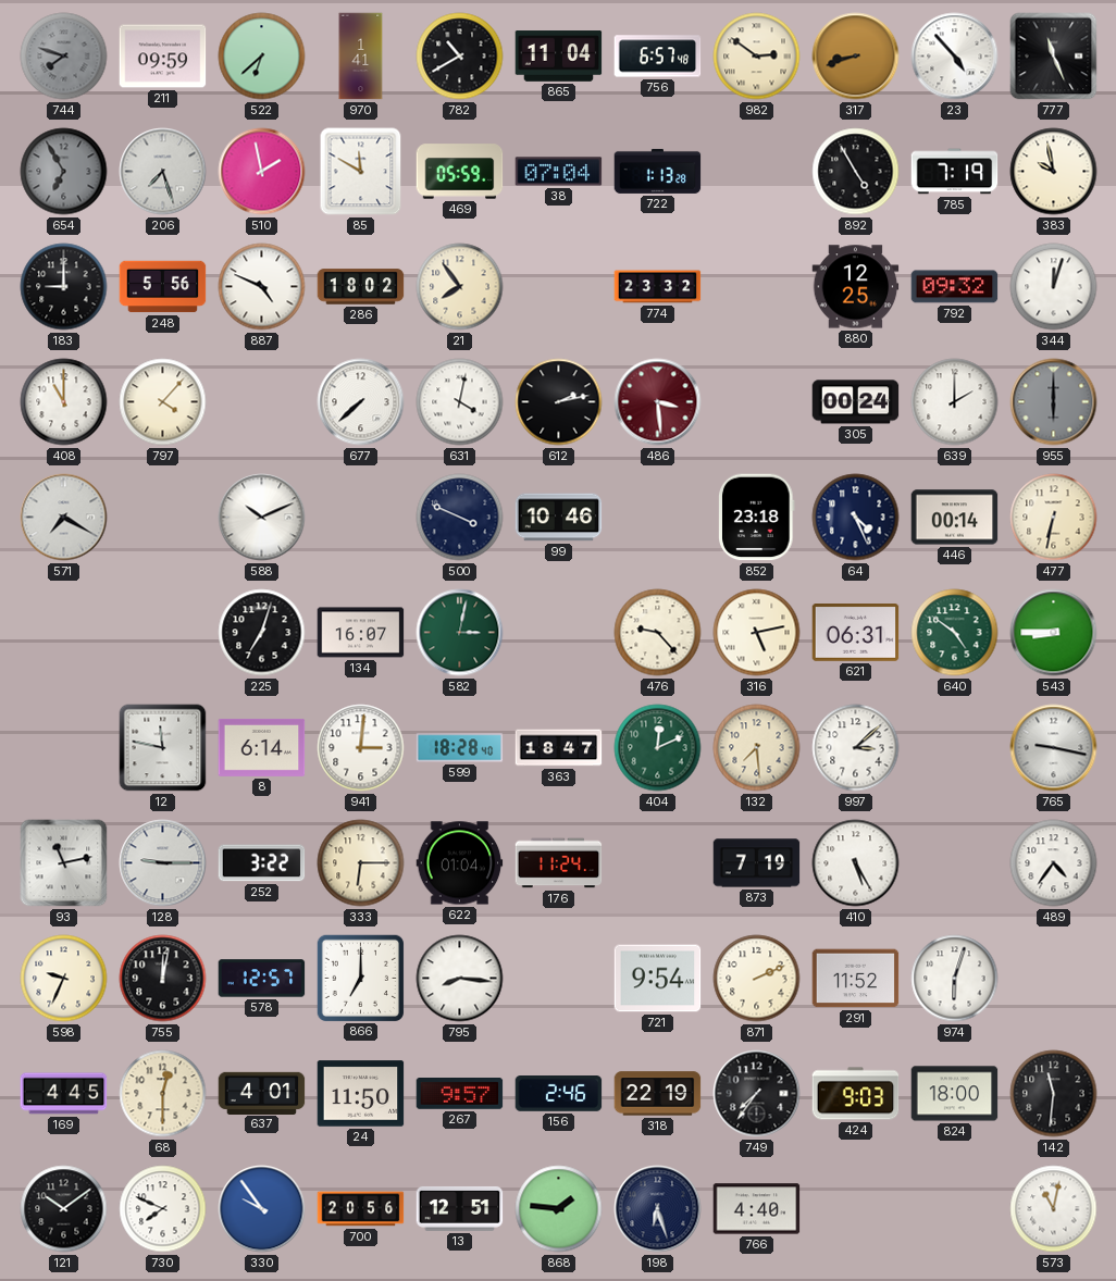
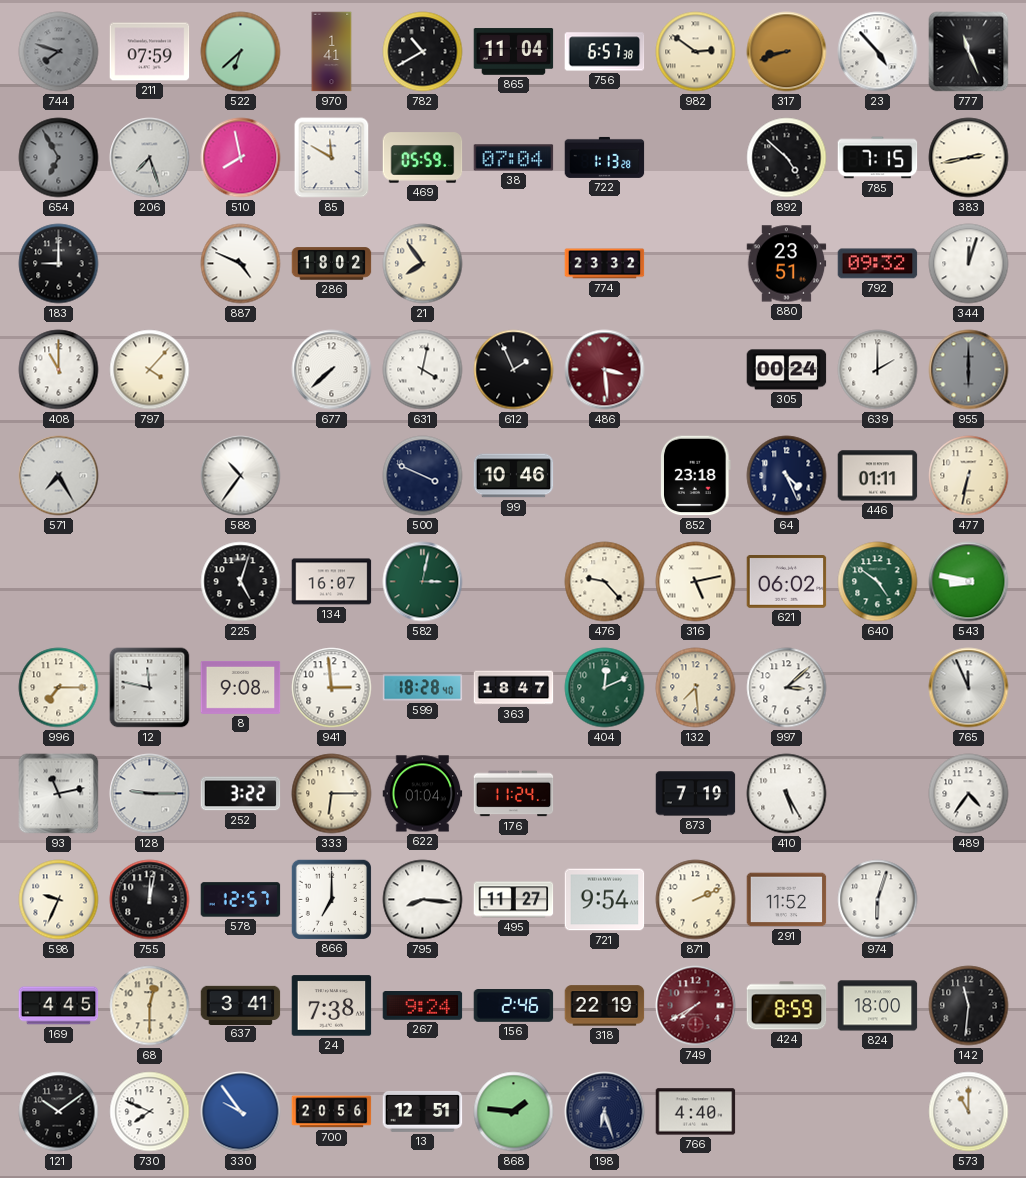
211: 09:59 -> 07:59 (150, 52)
756: 6:57:48 -> 6:57:38 (605, 52)
510: 1:58 -> 7:58 (241, 158)
892: 4:55 -> 4:52 (787, 158)
785: 7:19 -> 7:15 (878, 158)
383: 9:58 -> 2:43 (969, 158)
248: 5:56 -> none (163, 287)
880: 12:25 -> 23:51 (787, 264)
612: 2:13 -> 1:56 (514, 370)
571: 7:20 -> 7:25 (59, 476)
588: 10:11 -> 10:36 (241, 476)
446: 00:14 -> 01:11 (878, 476)
225: 7:03 -> 5:03 (241, 582)
621: 06:31 -> 06:02 (787, 582)
543: 8:45 -> 8:47 (969, 582)
996: none -> 7:15 (59, 688)
8: 6:14 -> 9:08 (241, 687)
941: 3:01 -> 2:59 (332, 688)
765: 9:17 -> 11:56 (969, 688)
495: none -> 11:27 (514, 900)
637: 4:01 -> 3:41 (241, 1005)
24: 11:50 -> 7:38 (332, 1006)
267: 9:57 -> 9:24 (423, 1006)
749: 7:36 -> 7:40 (696, 1006)
749 dial: black -> burgundy (696, 1006)
424: 9:03 -> 8:59 (787, 1006)
573: 11:02 -> 11:00 (969, 1112)
